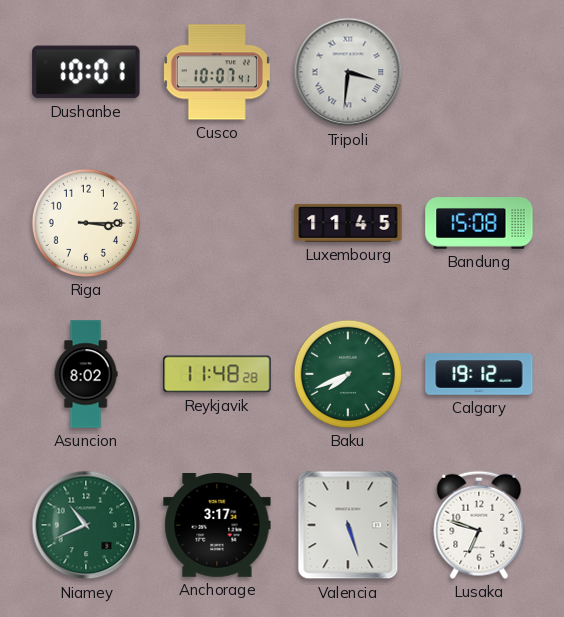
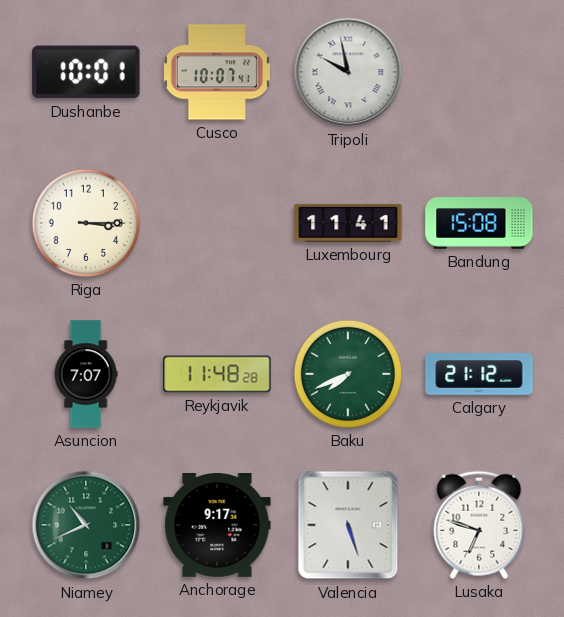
Tripoli: 3:31 -> 9:58 (348, 72)
Luxembourg: 11:45 -> 11:41 (348, 223)
Asuncion: 8:02 -> 7:07 (86, 374)
Calgary: 19:12 -> 21:12 (479, 374)
Anchorage: 3:17 -> 9:17 (217, 526)
